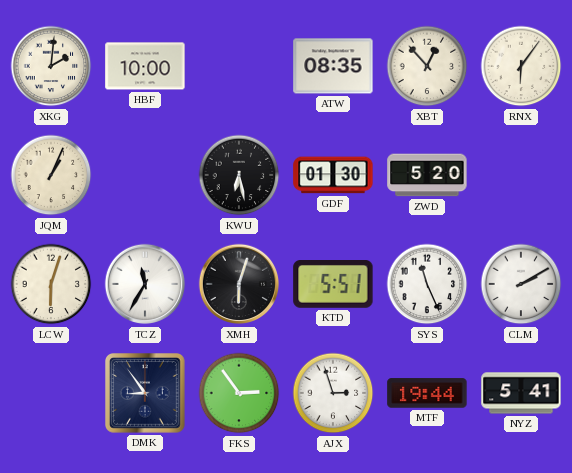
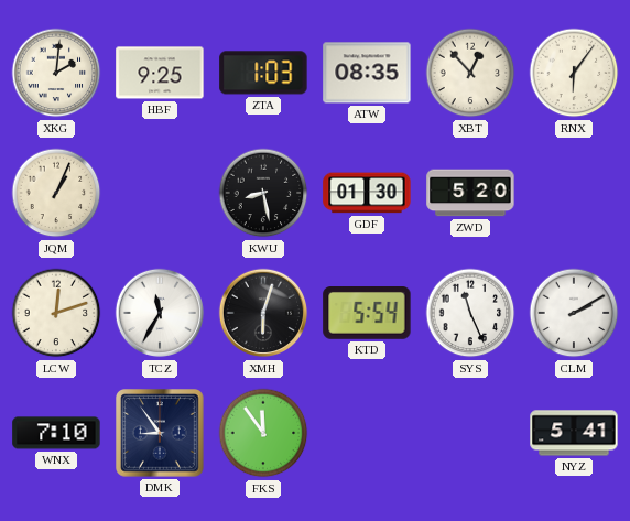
HBF: 10:00 -> 9:25 (160, 73)
ZTA: none -> 1:03 (263, 73)
KWU: 6:28 -> 8:28 (263, 193)
LCW: 6:03 -> 12:12 (56, 313)
KTD: 5:51 -> 5:54 (367, 314)
WNX: none -> 7:10 (56, 433)
FKS: 2:54 -> 11:54 (263, 433)
AJX: 2:57 -> none (333, 393)
MTF: 19:44 -> none (427, 393)
